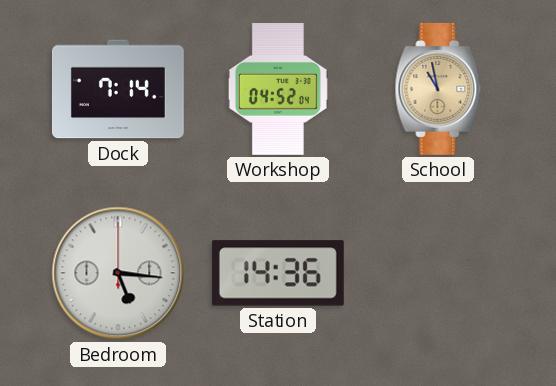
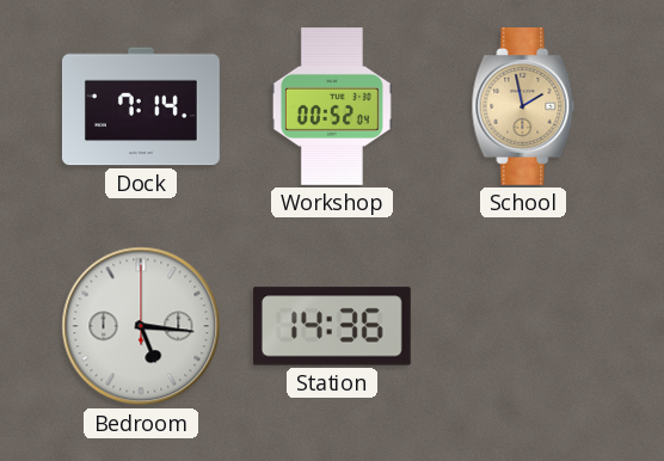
Workshop: 04:52 -> 00:52 (332, 107)
School: 10:58 -> 1:58 (523, 106)
